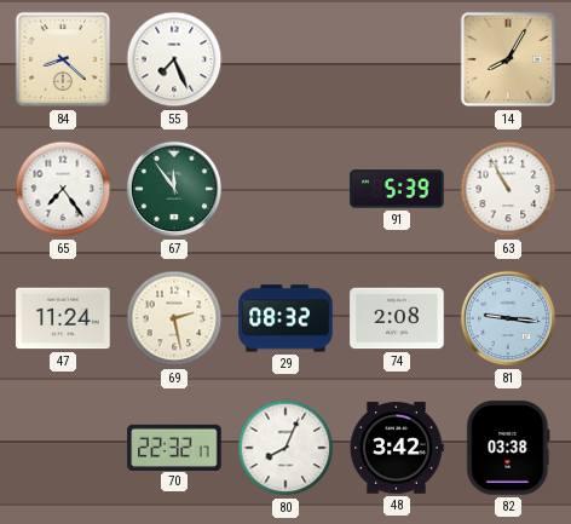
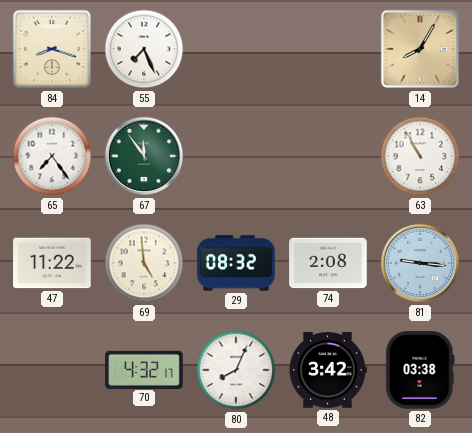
84: 8:22 -> 8:18 (52, 49)
91: 5:39 -> none (397, 189)
47: 11:24 -> 11:22 (52, 263)
69: 2:28 -> 4:59 (144, 263)
70: 22:32 -> 4:32 (144, 369)
